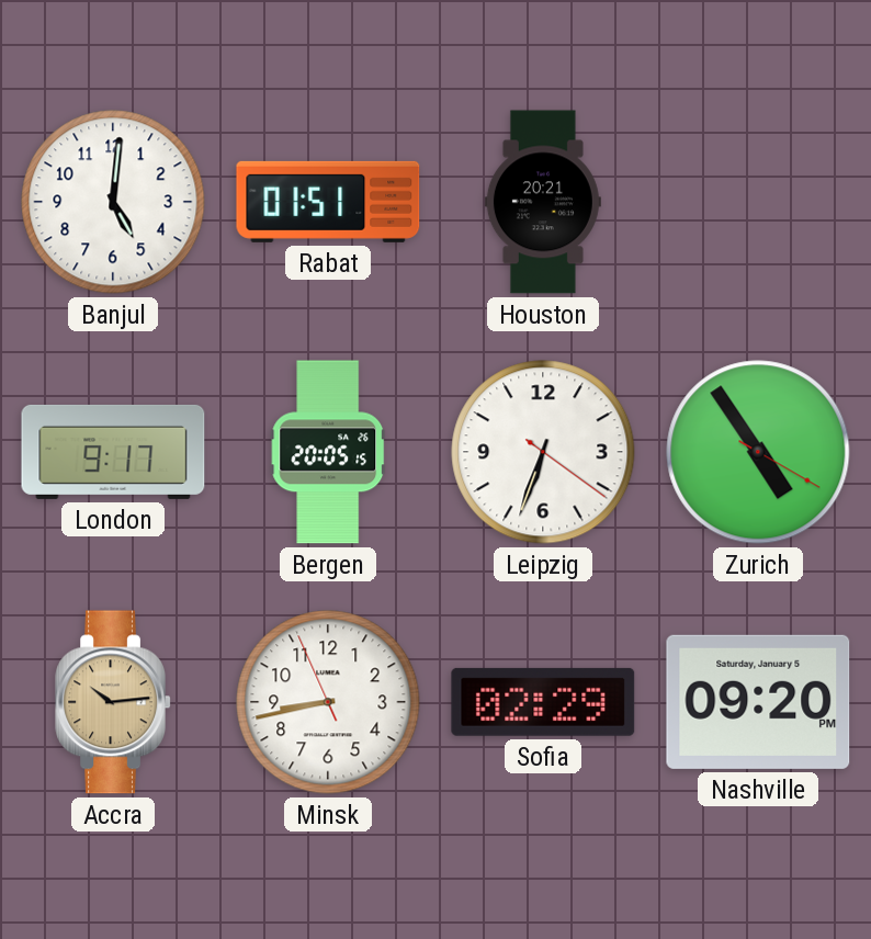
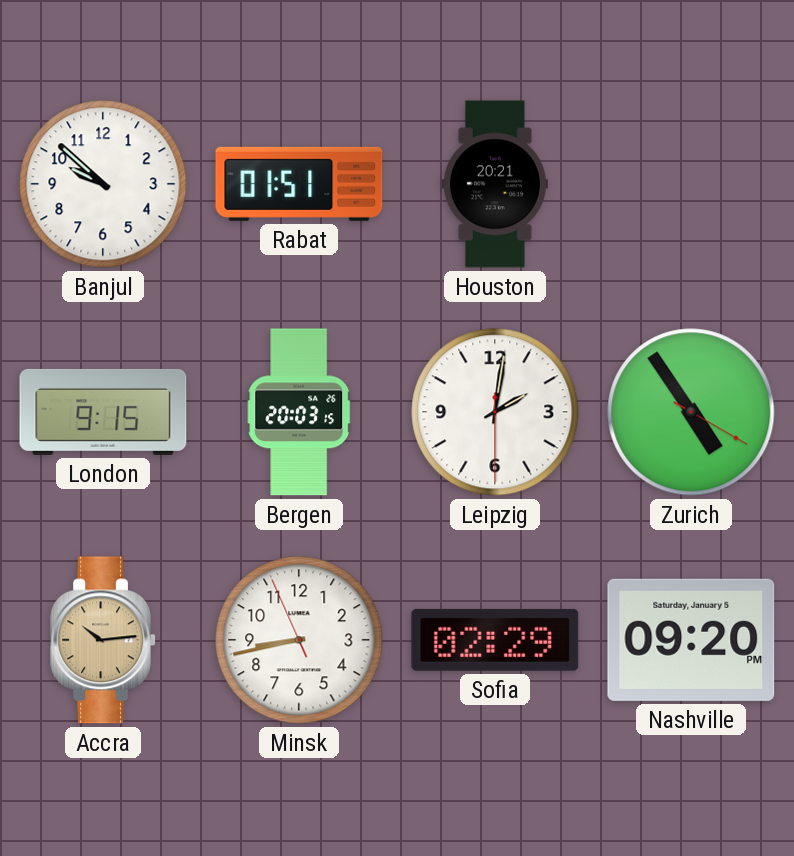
Banjul: 5:01 -> 9:52 (103, 184)
London: 9:17 -> 9:15 (103, 412)
Bergen: 20:05 -> 20:03 (299, 412)
Leipzig: 6:33 -> 2:01 (495, 412)
